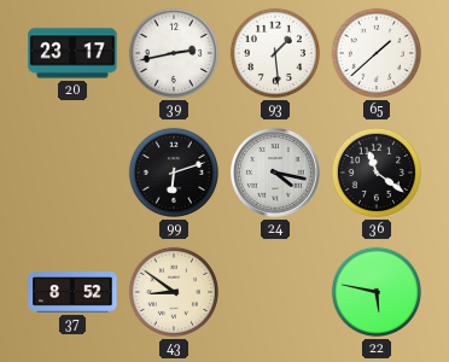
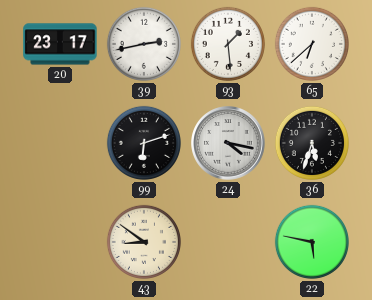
65: 1:38 -> 6:38 (312, 44)
36: 11:21 -> 5:33 (312, 143)
37: 8:52 -> none (72, 293)
